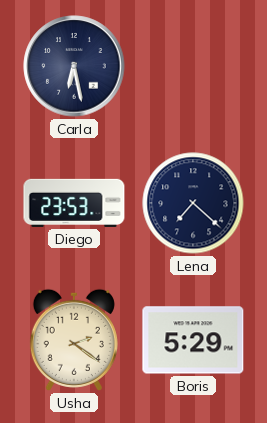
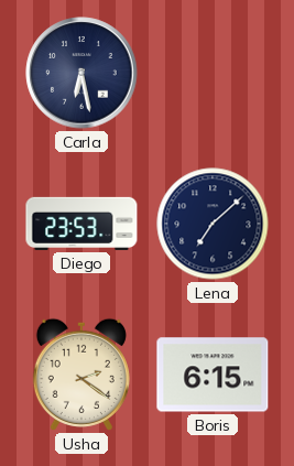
Lena: 7:22 -> 7:08 (213, 224)
Boris: 5:29 -> 6:15 (213, 375)
